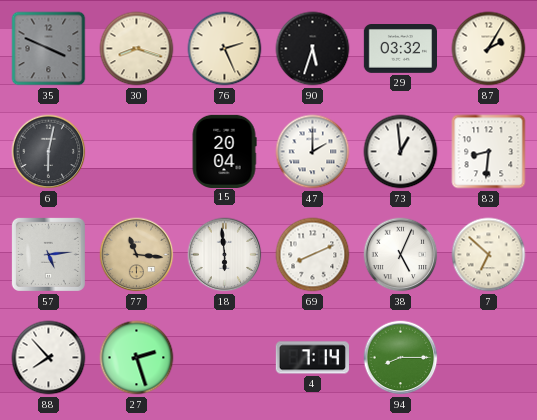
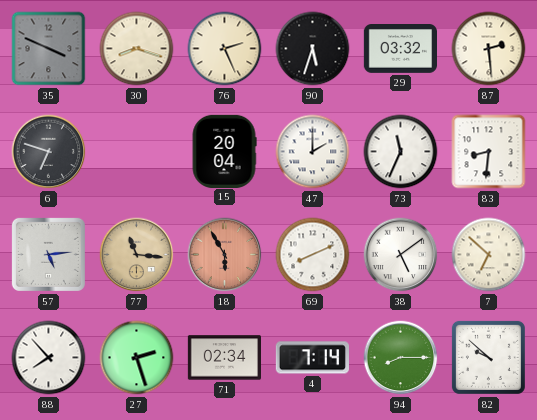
87: 2:05 -> 2:29 (489, 49)
6: 6:02 -> 6:48 (49, 152)
73: 12:59 -> 11:34 (401, 152)
18: 5:59 -> 5:55 (225, 255)
18 dial: white -> salmon (225, 255)
38: 5:04 -> 5:09 (401, 255)
71: none -> 02:34 (224, 358)
82: none -> 9:52 (488, 357)
